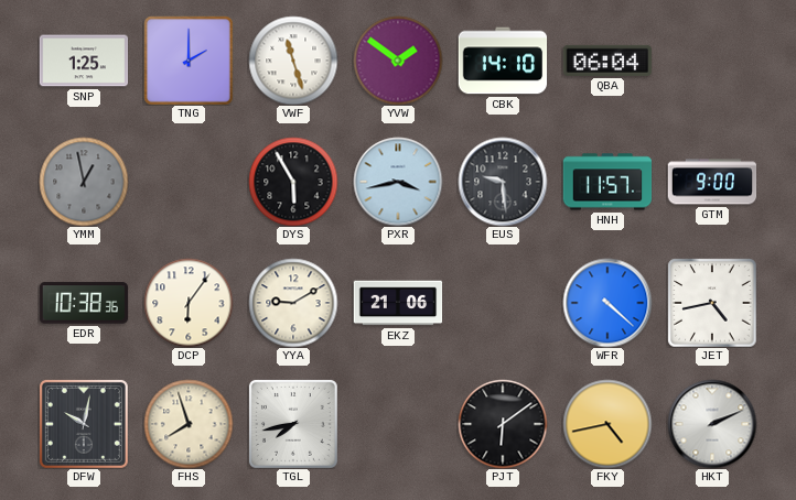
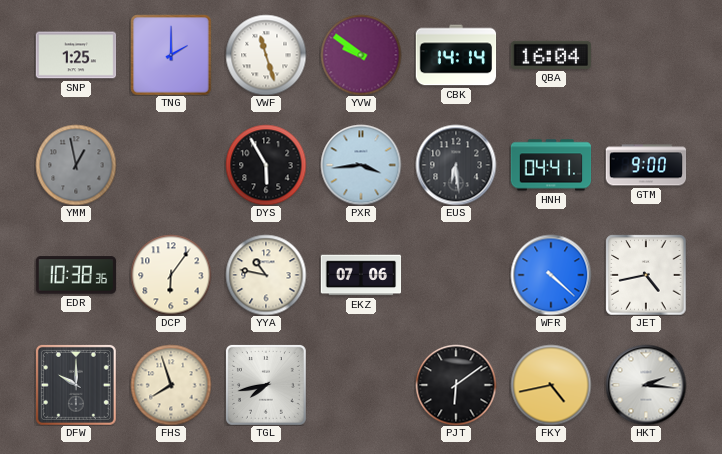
YVW: 1:51 -> 9:51 (361, 55)
CBK: 14:10 -> 14:14 (456, 55)
QBA: 06:04 -> 16:04 (551, 55)
PXR: 3:43 -> 3:44 (361, 165)
EUS: 9:29 -> 6:29 (456, 165)
HNH: 11:57 -> 04:41 (551, 165)
YYA: 9:10 -> 10:47 (266, 275)
EKZ: 21:06 -> 07:06 (361, 275)
DFW: 10:02 -> 10:00 (76, 385)
HKT: 2:11 -> 2:16 (646, 385)
